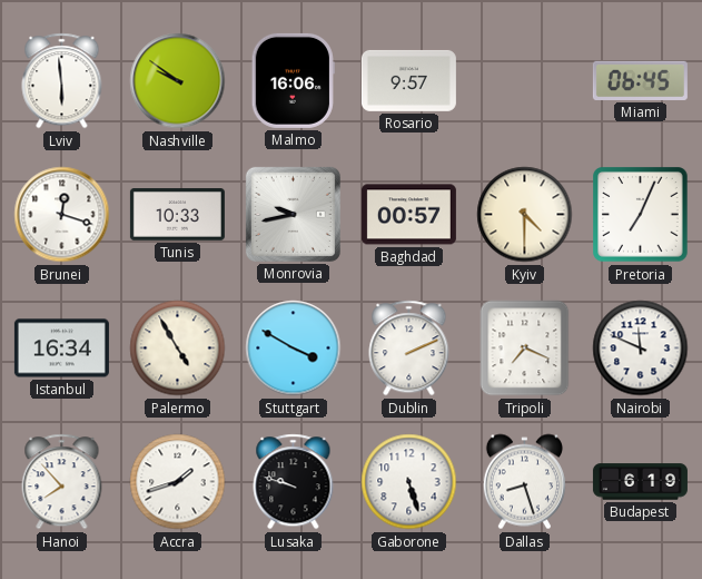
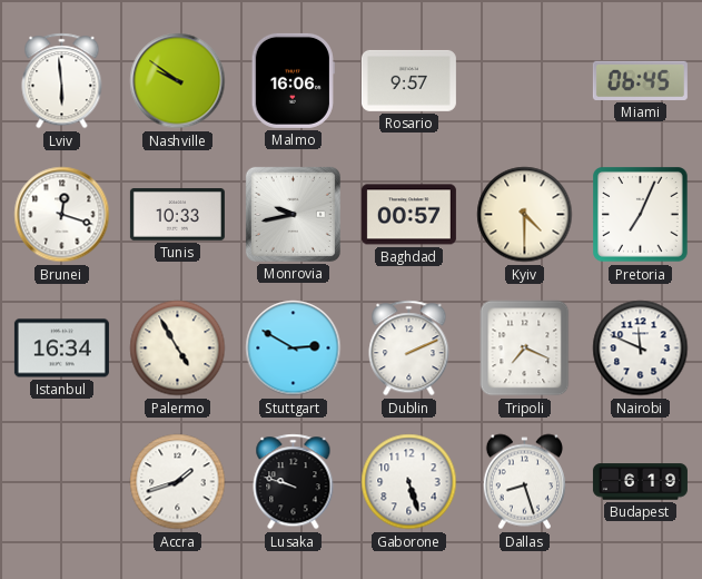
Stuttgart: 3:50 -> 2:50 (294, 349)
Hanoi: 7:53 -> none (62, 482)
